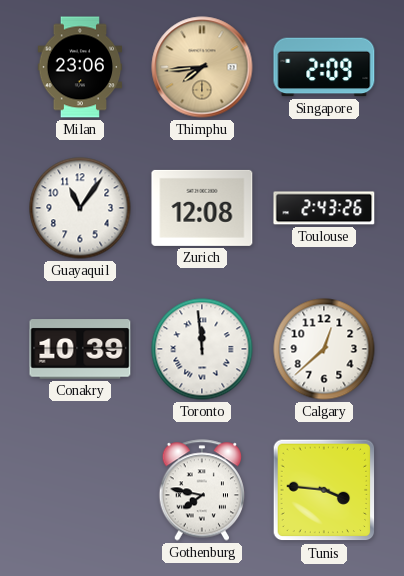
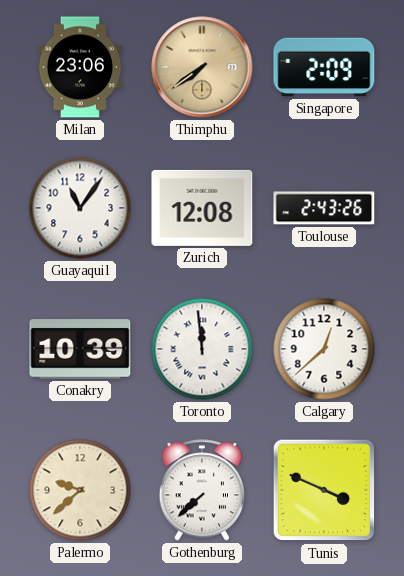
Thimphu: 7:44 -> 7:39 (202, 67)
Palermo: none -> 9:38 (80, 490)
Gothenburg: 7:47 -> 7:38 (202, 490)
Tunis: 3:46 -> 3:49 (324, 490)
